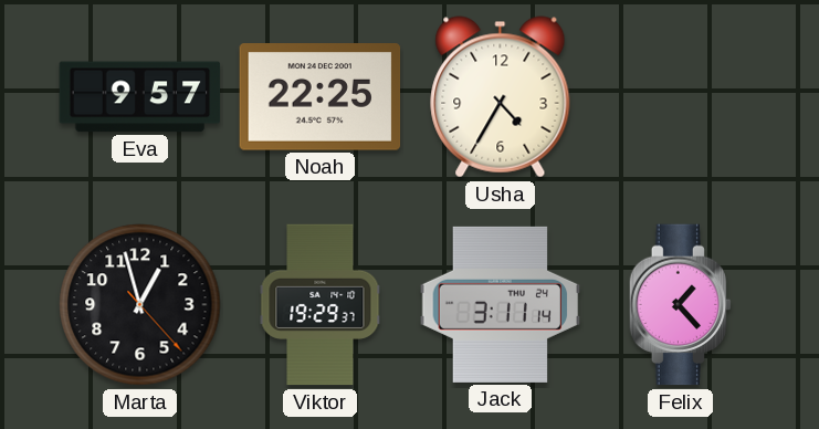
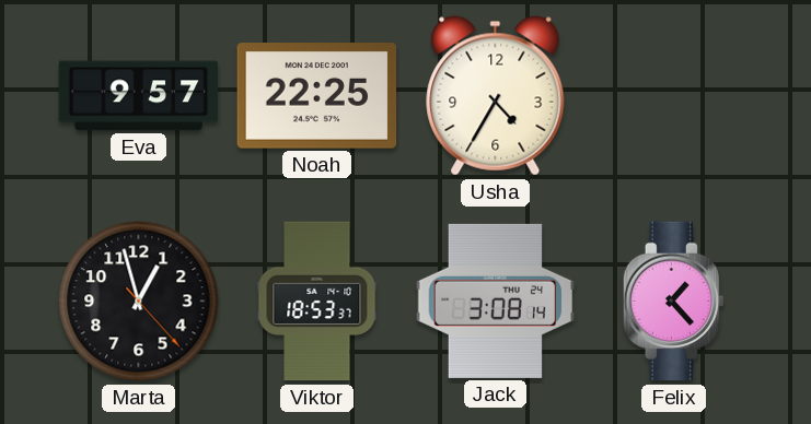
Viktor: 19:29 -> 18:53 (317, 302)
Jack: 3:11 -> 3:08 (496, 301)
